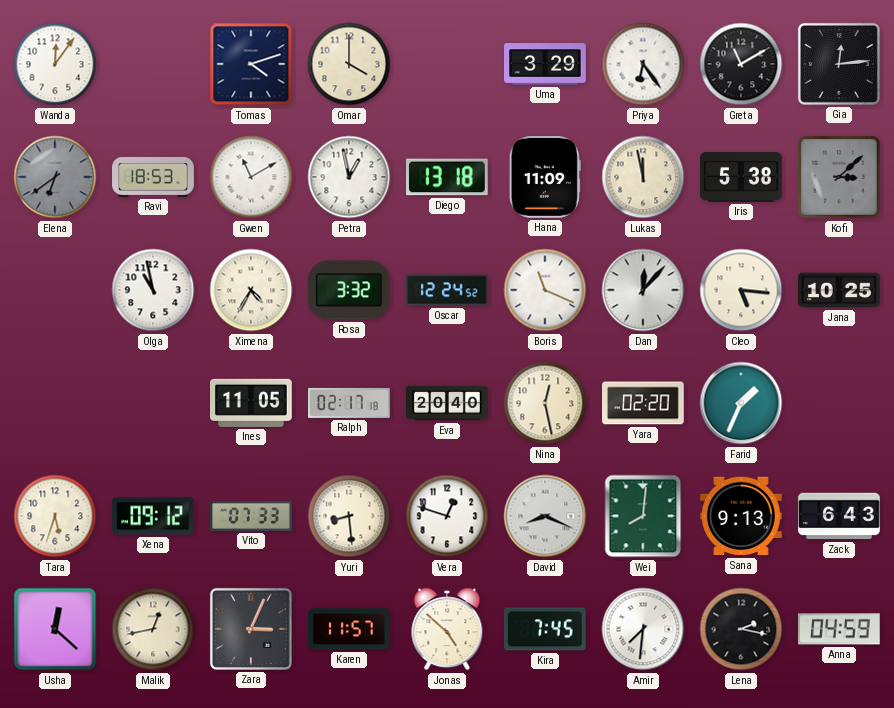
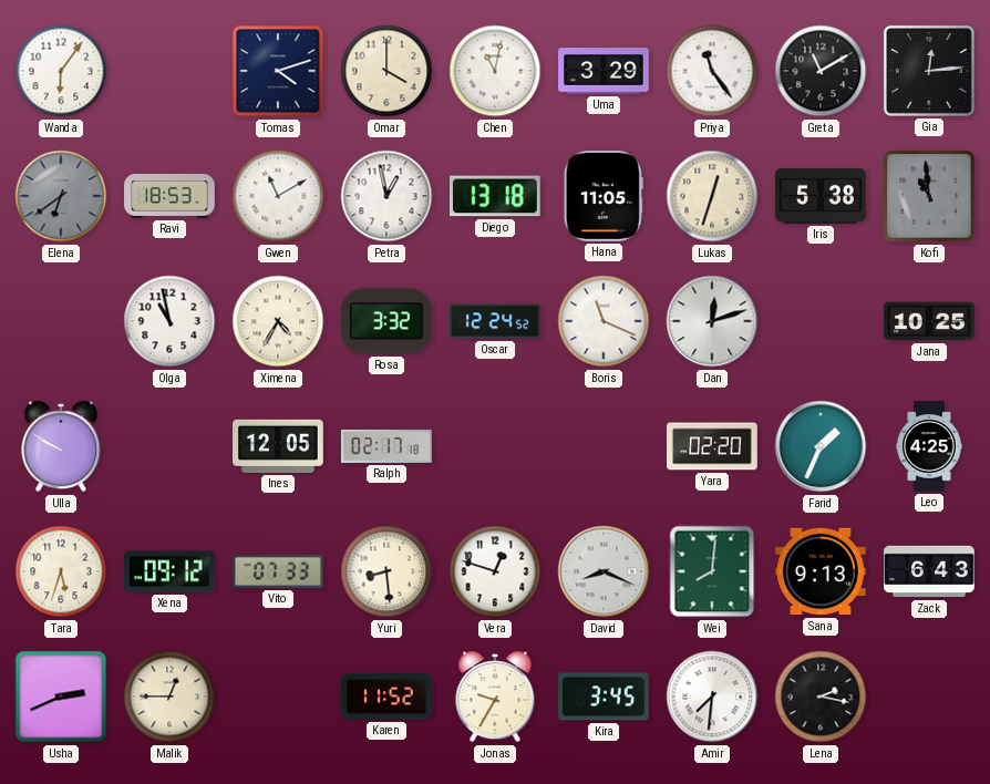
Wanda: 12:06 -> 6:06 (61, 71)
Chen: none -> 11:02 (495, 71)
Priya: 6:24 -> 11:24 (712, 71)
Hana: 11:09 -> 11:05 (604, 197)
Lukas: 11:58 -> 12:33 (712, 196)
Kofi: 3:08 -> 10:59 (929, 196)
Dan: 12:07 -> 12:12 (712, 321)
Cleo: 5:16 -> none (741, 290)
Ulla: none -> 9:50 (61, 446)
Ines: 11:05 -> 12:05 (279, 446)
Eva: 20:40 -> none (447, 403)
Nina: 12:28 -> none (545, 403)
Leo: none -> 4:25 (929, 446)
Usha: 12:22 -> 2:41 (61, 697)
Malik: 12:43 -> 12:45 (169, 697)
Zara: 3:04 -> none (251, 629)
Karen: 11:57 -> 11:52 (388, 697)
Jonas: 4:52 -> 9:35 (495, 697)
Kira: 7:45 -> 3:45 (605, 697)
Anna: 04:59 -> none (840, 629)
